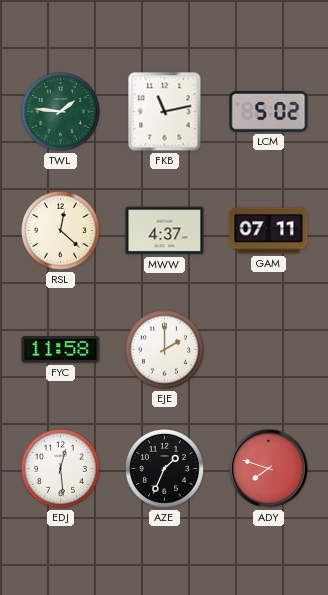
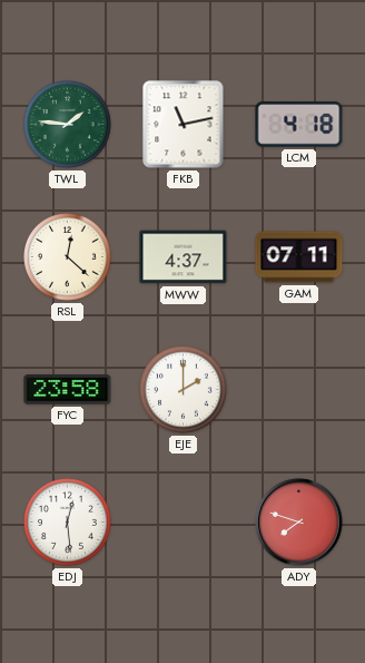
LCM: 5:02 -> 4:18 (299, 125)
FYC: 11:58 -> 23:58 (68, 390)
AZE: 1:34 -> none (165, 469)
